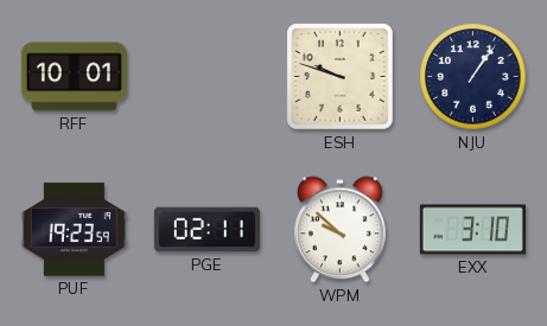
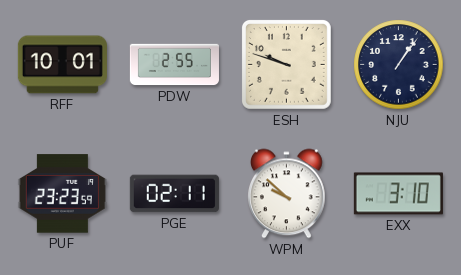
PDW: none -> 2:55 (174, 65)
PUF: 19:23 -> 23:23 (62, 194)
